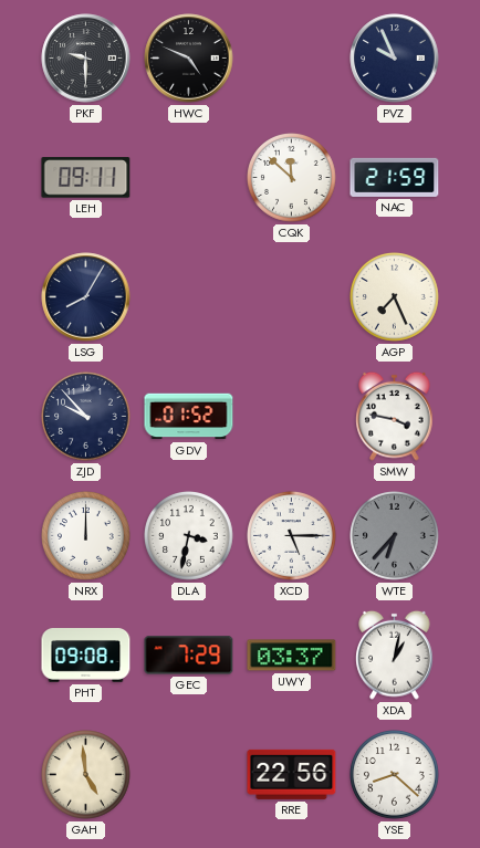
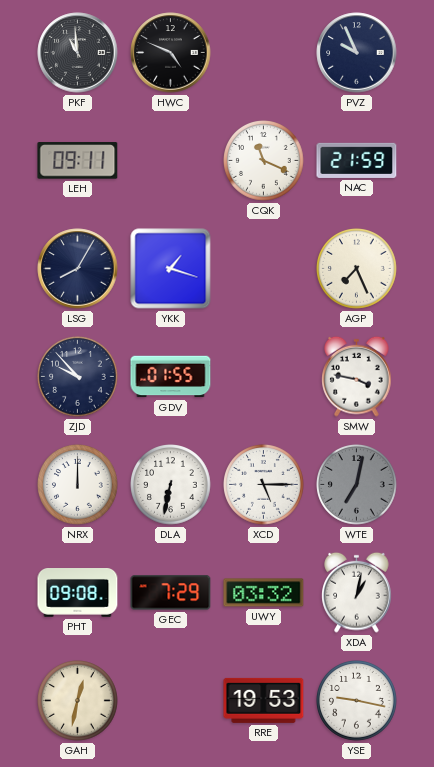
PKF: 9:30 -> 10:59 (78, 53)
CQK: 11:52 -> 11:19 (264, 161)
YKK: none -> 1:18 (171, 269)
GDV: 01:52 -> 01:55 (171, 377)
DLA: 3:32 -> 6:32 (171, 485)
WTE: 6:37 -> 7:02 (357, 485)
UWY: 03:37 -> 03:32 (264, 593)
GAH: 4:59 -> 12:32 (78, 701)
RRE: 22:56 -> 19:53 (264, 700)
YSE: 8:22 -> 9:17 (357, 701)
